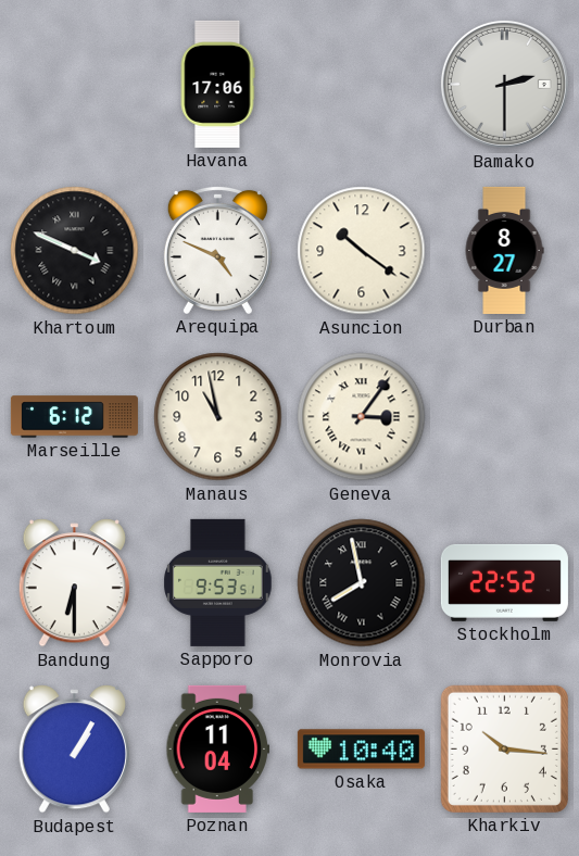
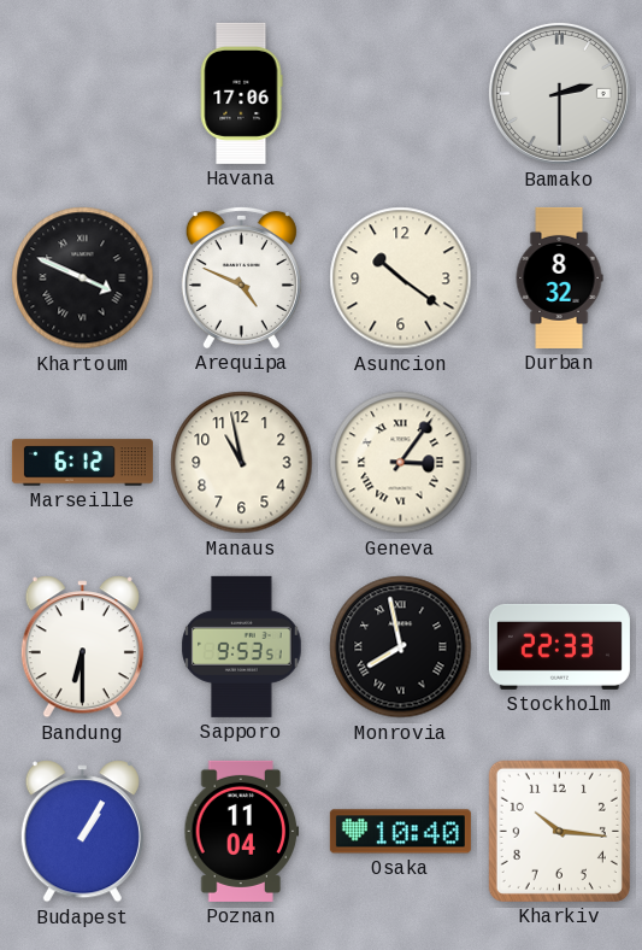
Durban: 8:27 -> 8:32 (559, 277)
Stockholm: 22:52 -> 22:33 (559, 646)
